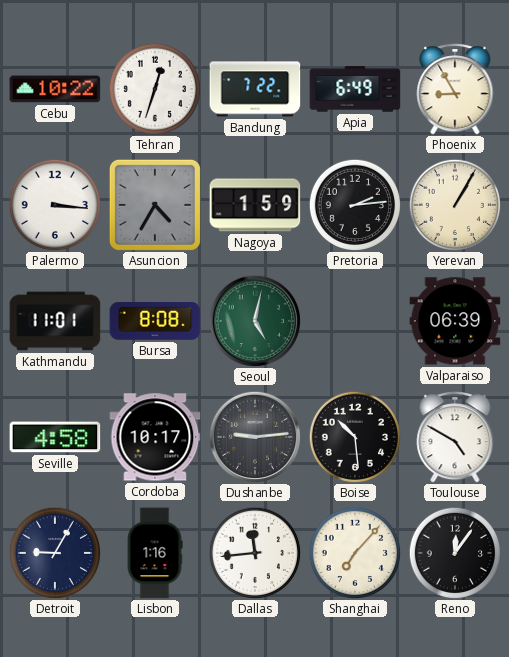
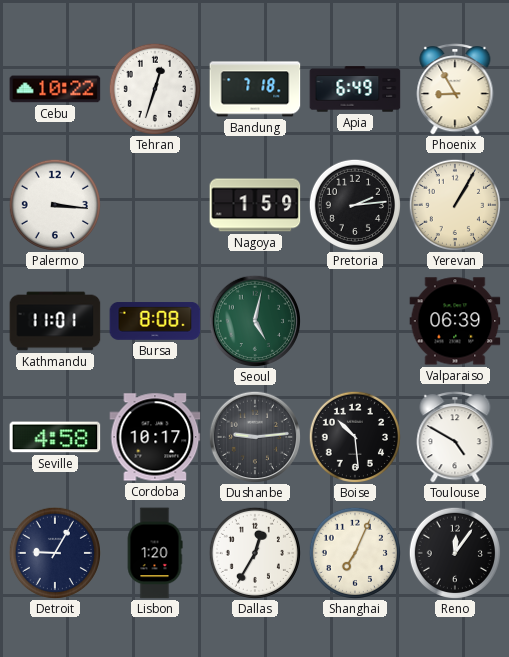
Bandung: 7:22 -> 7:18 (255, 89)
Asuncion: 4:35 -> none (155, 205)
Lisbon: 1:16 -> 1:20 (155, 553)
Dallas: 11:44 -> 12:35 (254, 552)
Shanghai: 7:07 -> 7:04 (354, 552)
